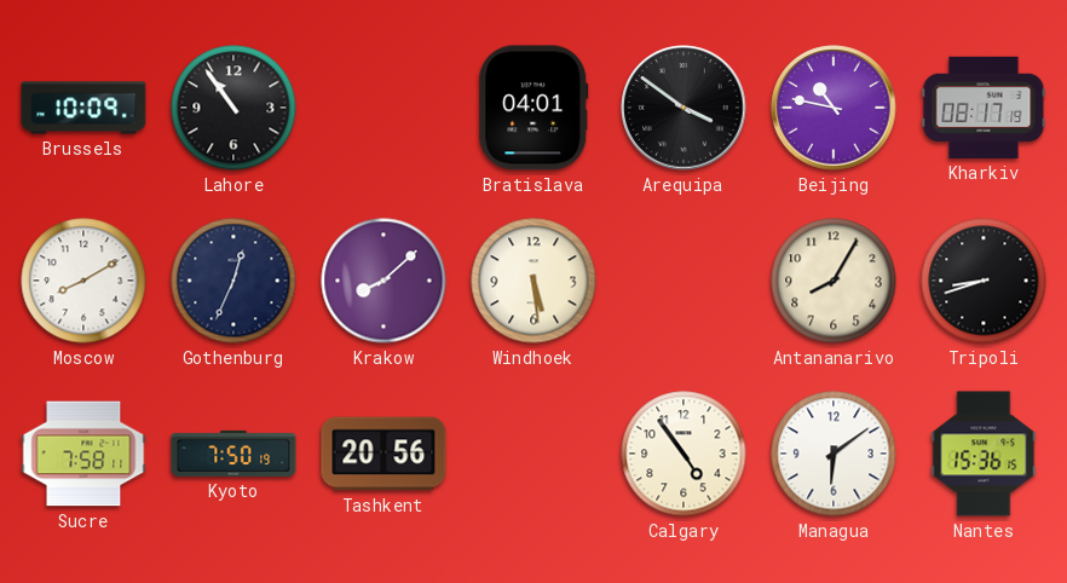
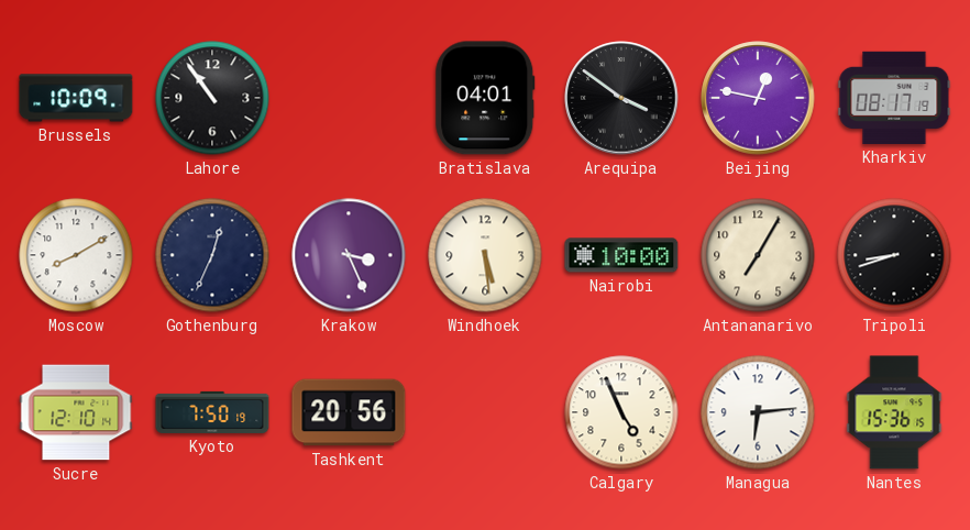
Beijing: 10:47 -> 12:47 (758, 98)
Krakow: 8:08 -> 3:26 (349, 255)
Nairobi: none -> 10:00 (621, 255)
Antananarivo: 8:05 -> 7:05 (758, 255)
Sucre: 7:58 -> 12:10 (76, 412)
Calgary: 4:54 -> 4:56 (621, 412)
Managua: 6:09 -> 6:14 (758, 412)
